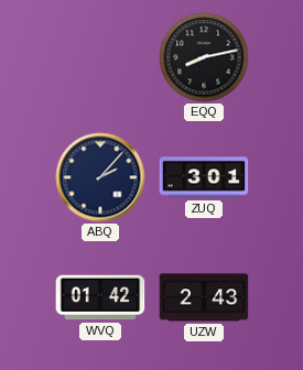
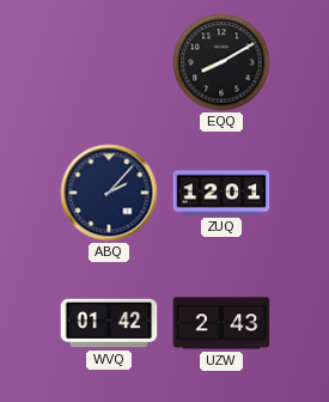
EQQ: 8:13 -> 8:10 (221, 62)
ZUQ: 3:01 -> 12:01 (221, 193)
